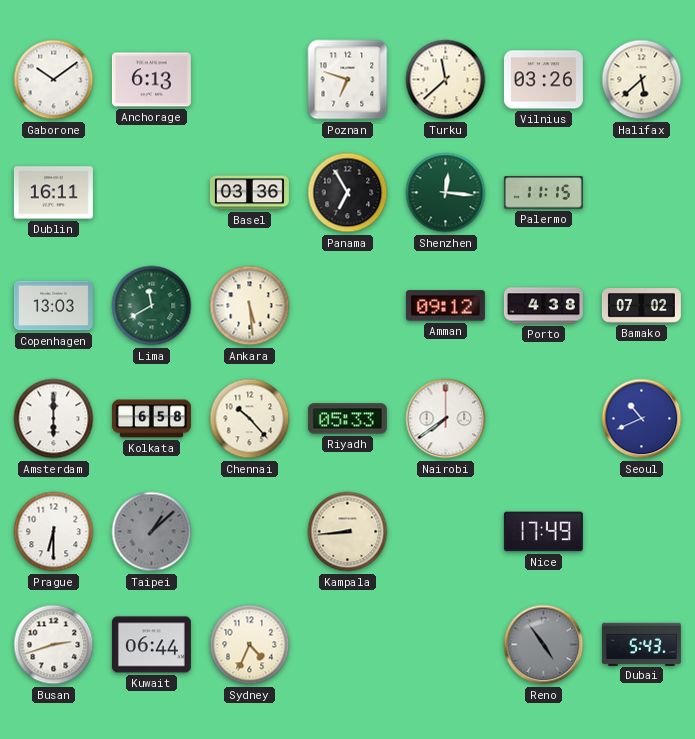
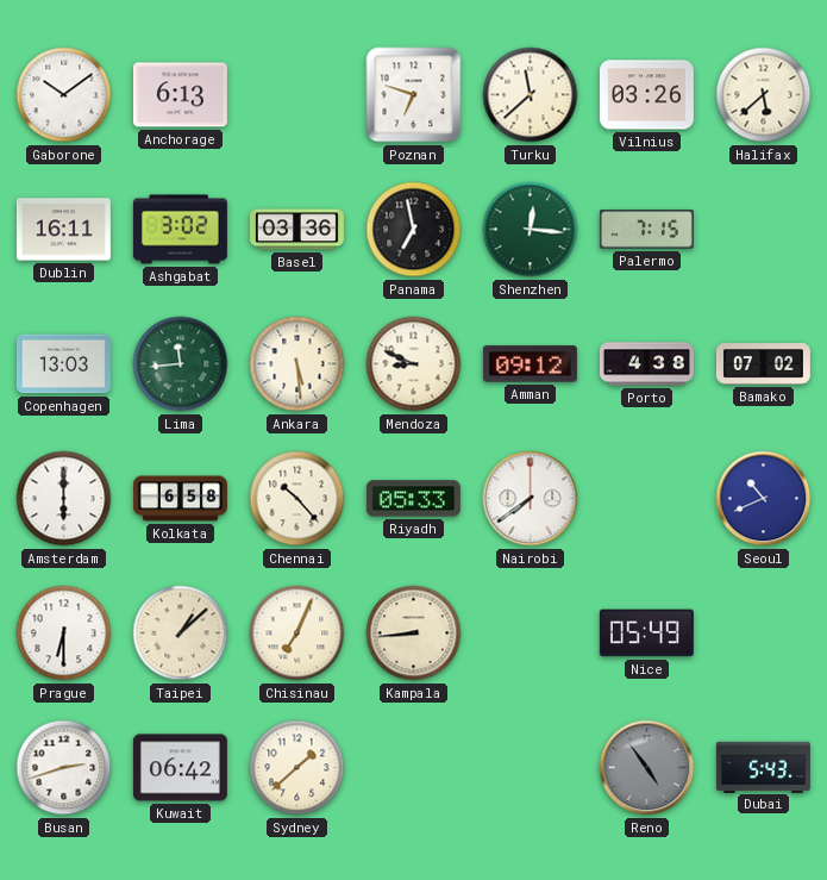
Ashgabat: none -> 3:02 (180, 230)
Panama: 6:55 -> 6:58 (414, 230)
Palermo: 11:15 -> 7:15 (646, 230)
Lima: 11:40 -> 11:44 (181, 364)
Mendoza: none -> 8:49 (414, 364)
Taipei dial: grey -> cream (181, 634)
Chisinau: none -> 7:04 (297, 634)
Nice: 17:49 -> 05:49 (646, 634)
Kuwait: 06:44 -> 06:42 (180, 768)
Sydney: 4:34 -> 1:38 (297, 768)
